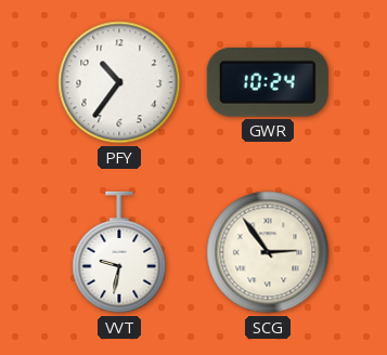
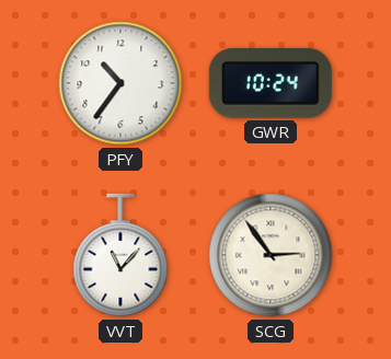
VVT: 9:32 -> 11:07 (120, 255)
